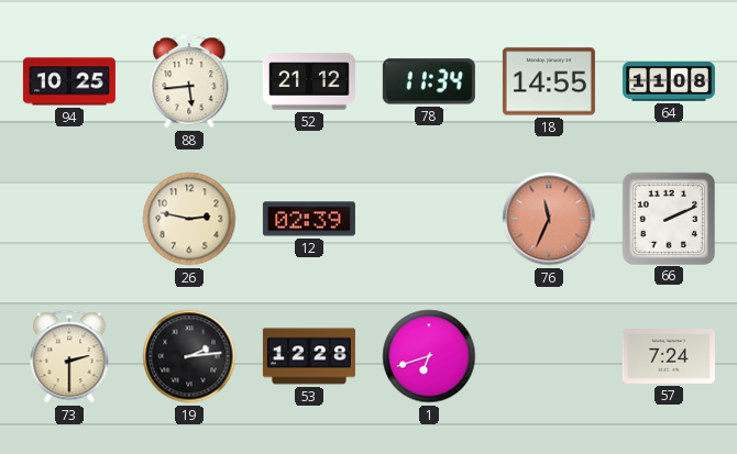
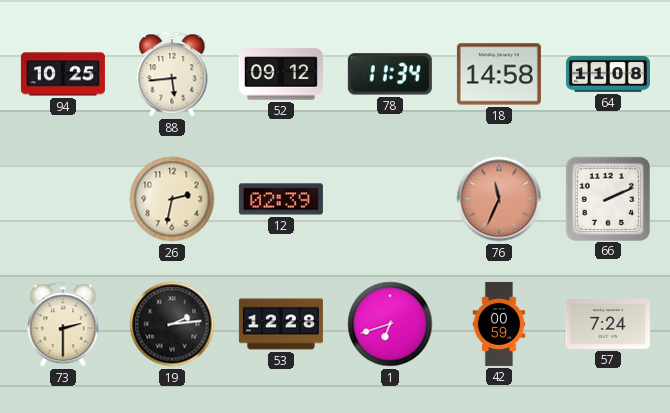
52: 21:12 -> 09:12 (281, 74)
18: 14:55 -> 14:58 (499, 74)
26: 2:47 -> 2:32 (172, 199)
42: none -> 00:59 (499, 324)
